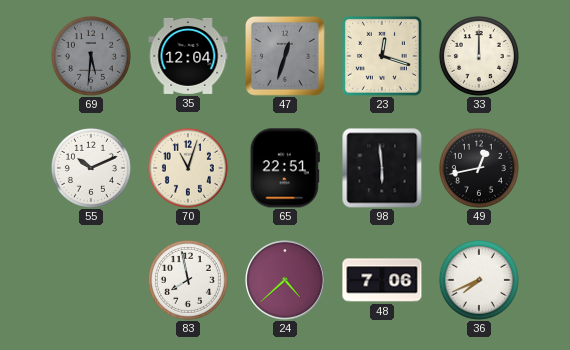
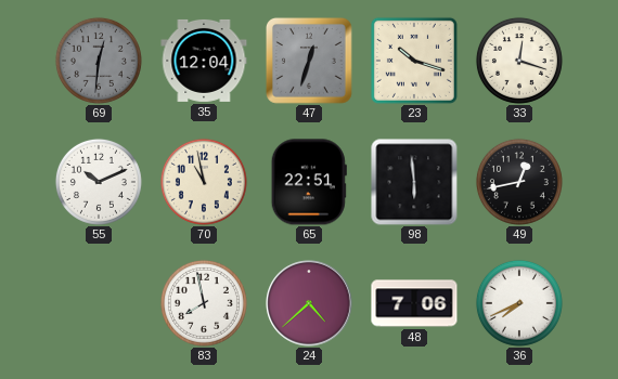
69: 5:31 -> 12:31 (99, 61)
23: 12:18 -> 10:18 (414, 61)
33: 12:00 -> 12:18 (519, 61)
70: 11:03 -> 10:58 (204, 182)
